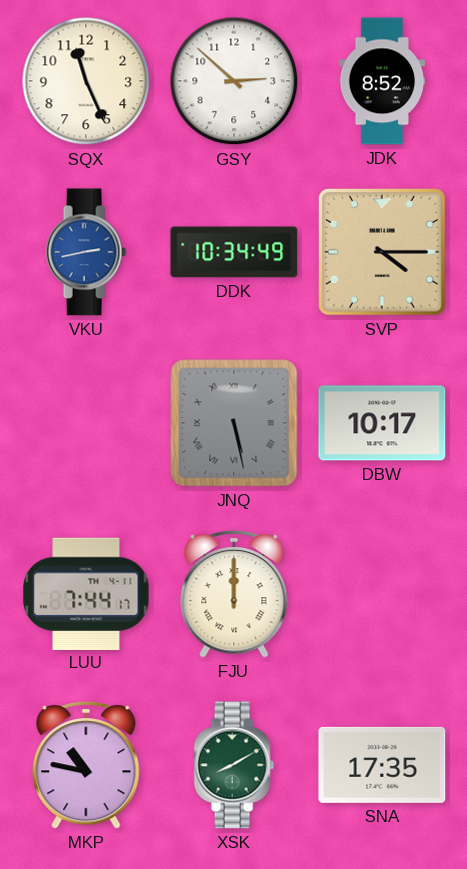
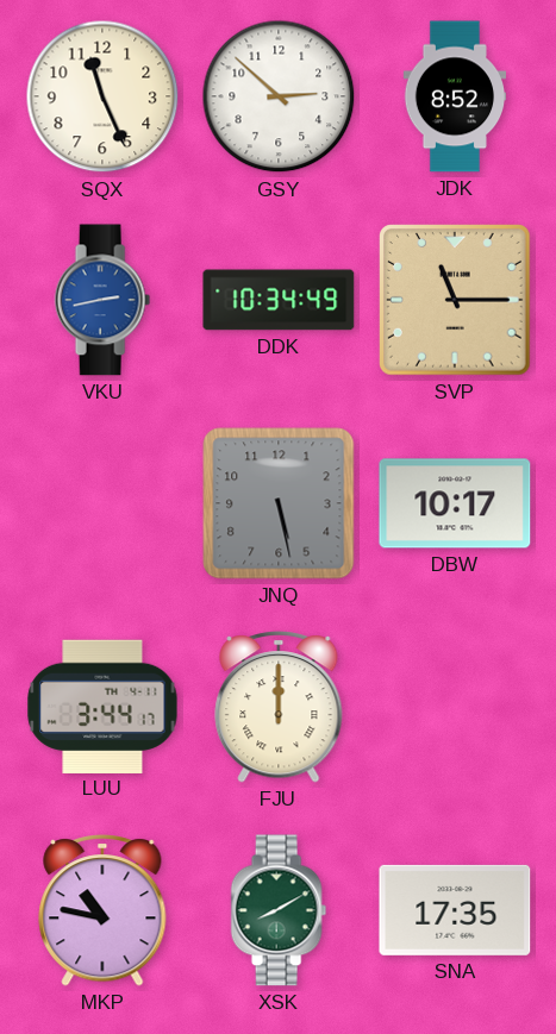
SVP: 4:15 -> 11:15 (456, 301)
JNQ numerals: Roman -> Arabic (279, 503)
LUU: 7:44 -> 3:44 (102, 706)
